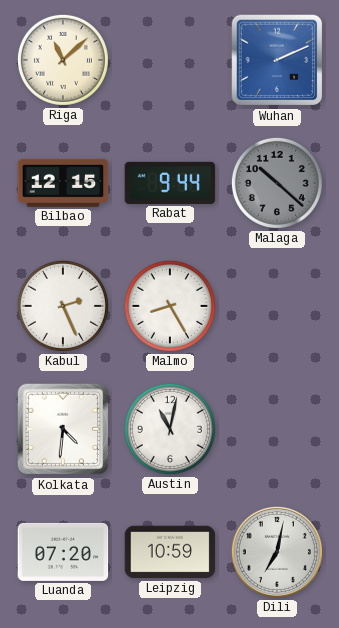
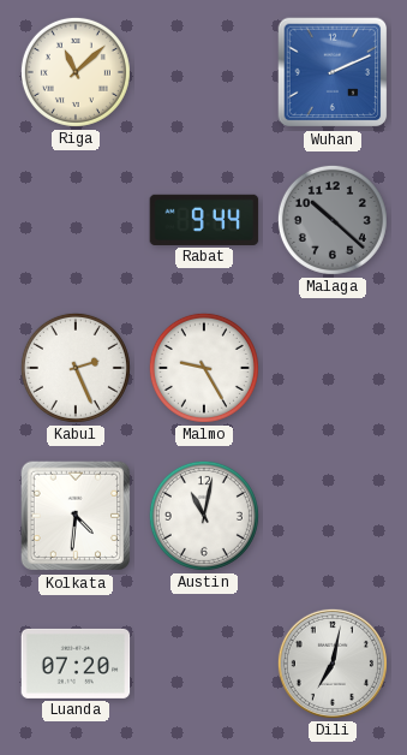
Bilbao: 12:15 -> none (63, 183)
Malmo: 8:25 -> 9:25 (204, 368)
Leipzig: 10:59 -> none (170, 552)
